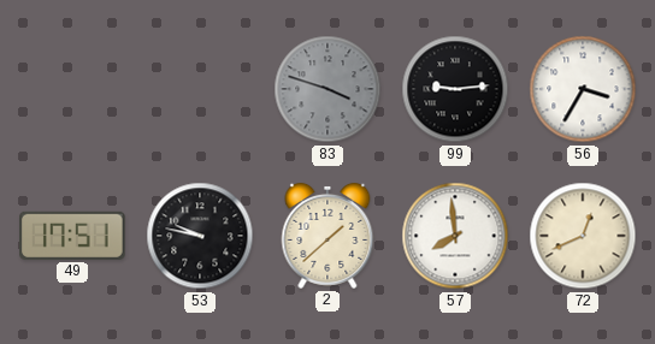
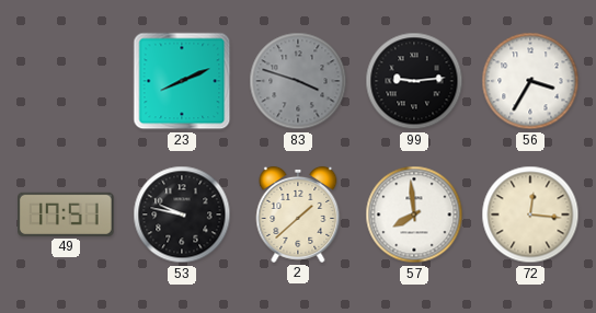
23: none -> 8:11 (182, 81)
72: 12:41 -> 12:16 (530, 215)
